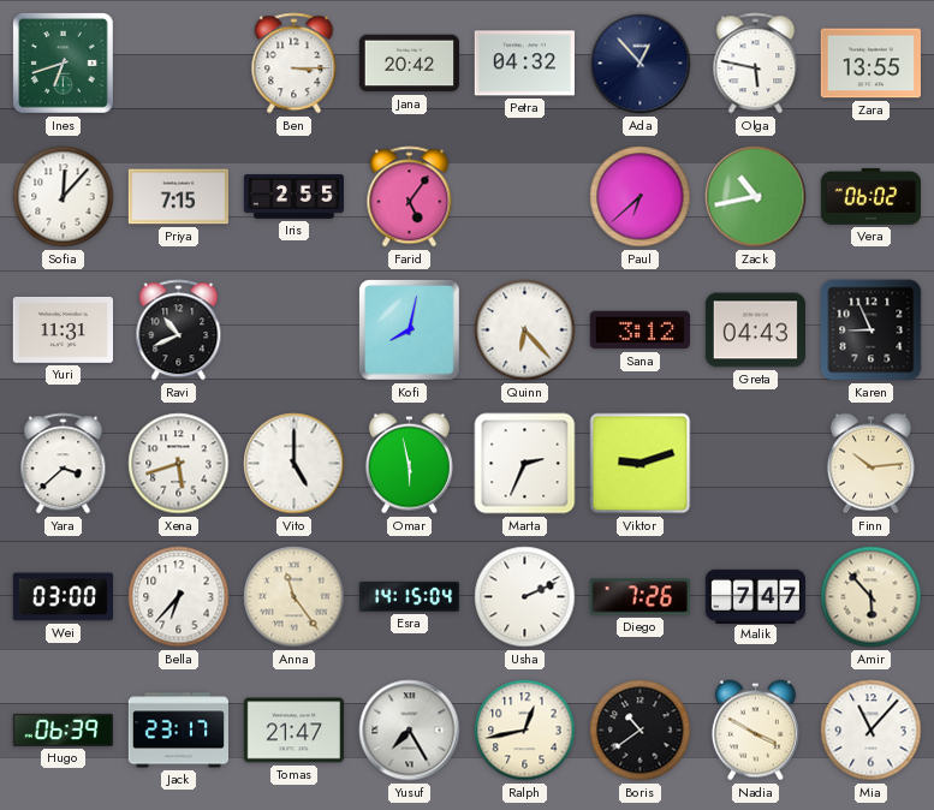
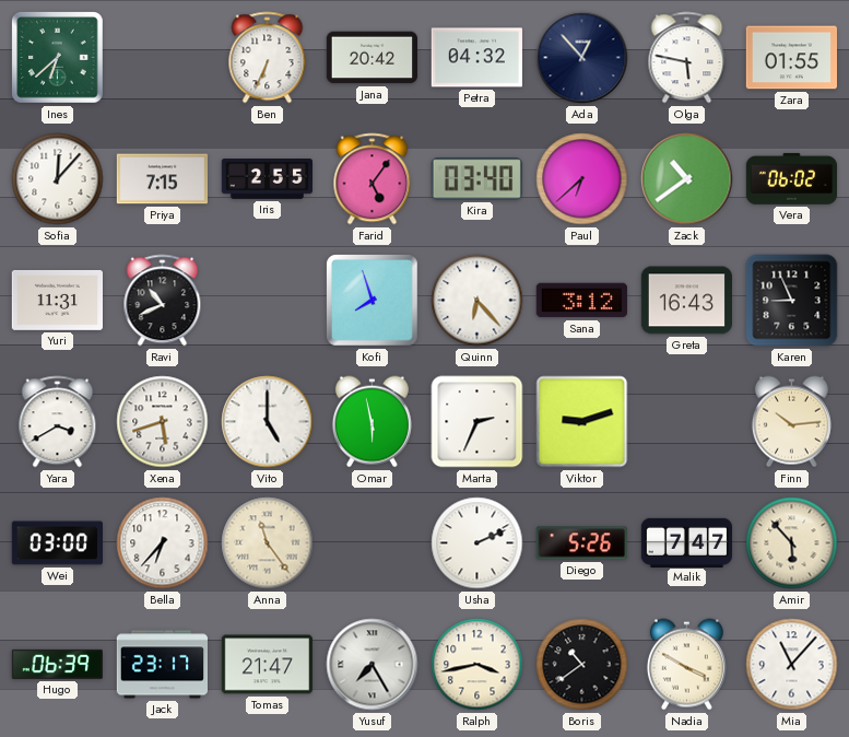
Ines: 6:42 -> 6:38 (58, 58)
Ben: 3:15 -> 6:34 (268, 58)
Zara: 13:55 -> 01:55 (791, 58)
Kira: none -> 03:40 (476, 179)
Zack: 10:43 -> 10:39 (687, 179)
Kofi: 8:02 -> 7:57 (373, 301)
Greta: 04:43 -> 16:43 (686, 301)
Yara: 3:38 -> 3:40 (58, 422)
Esra: 14:15 -> none (410, 596)
Diego: 7:26 -> 5:26 (581, 543)
Ralph: 12:43 -> 3:43 (477, 665)
